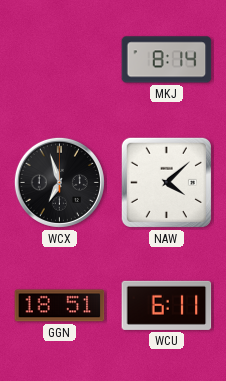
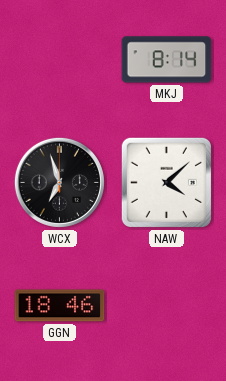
GGN: 18:51 -> 18:46 (60, 306)
WCU: 6:11 -> none (167, 305)
